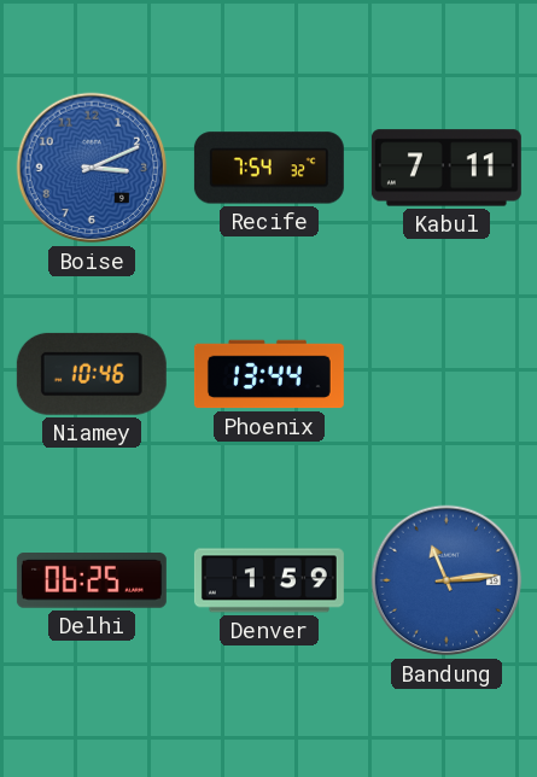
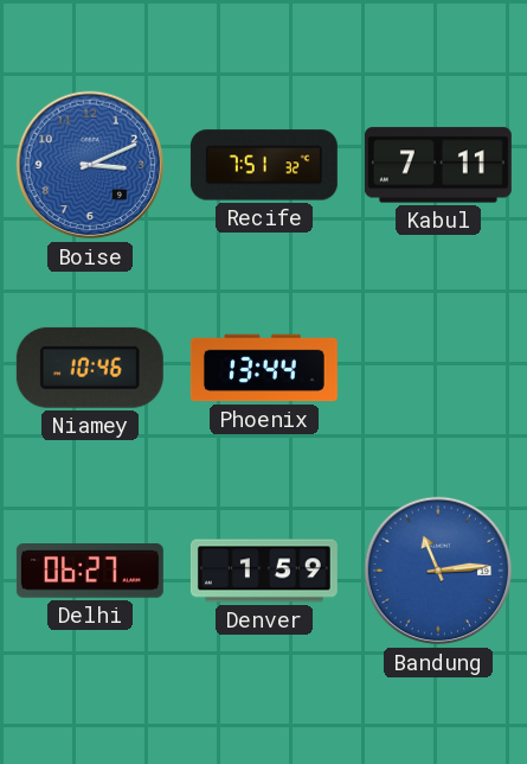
Recife: 7:54 -> 7:51 (264, 165)
Delhi: 06:25 -> 06:27 (90, 572)
